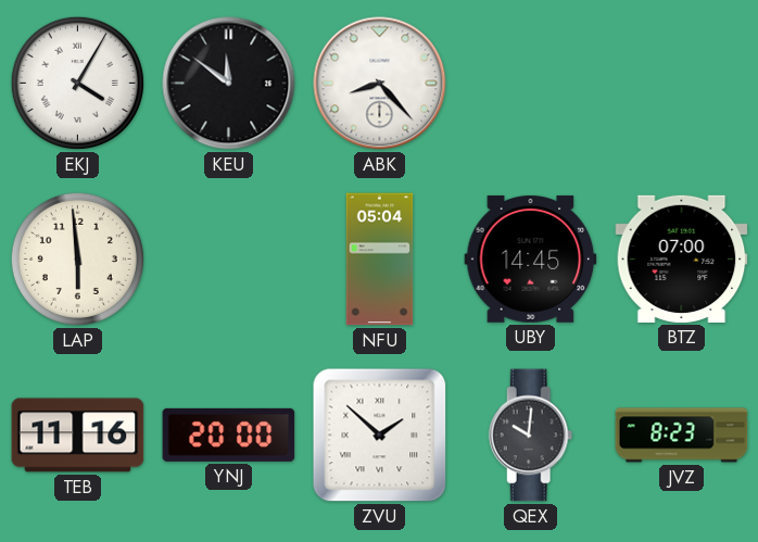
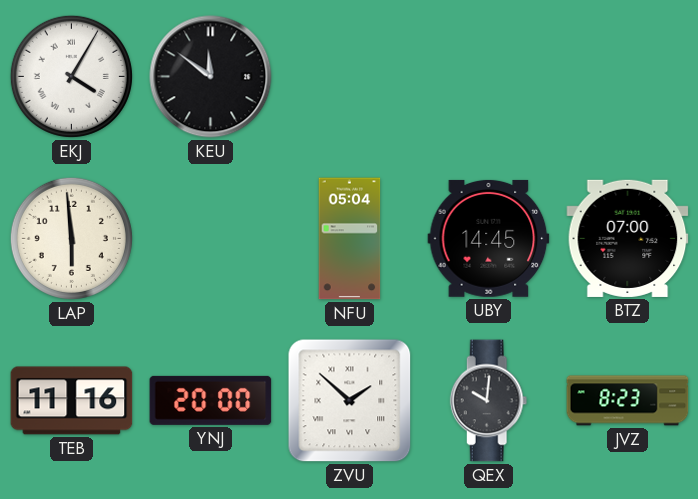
ABK: 8:23 -> none (380, 84)
